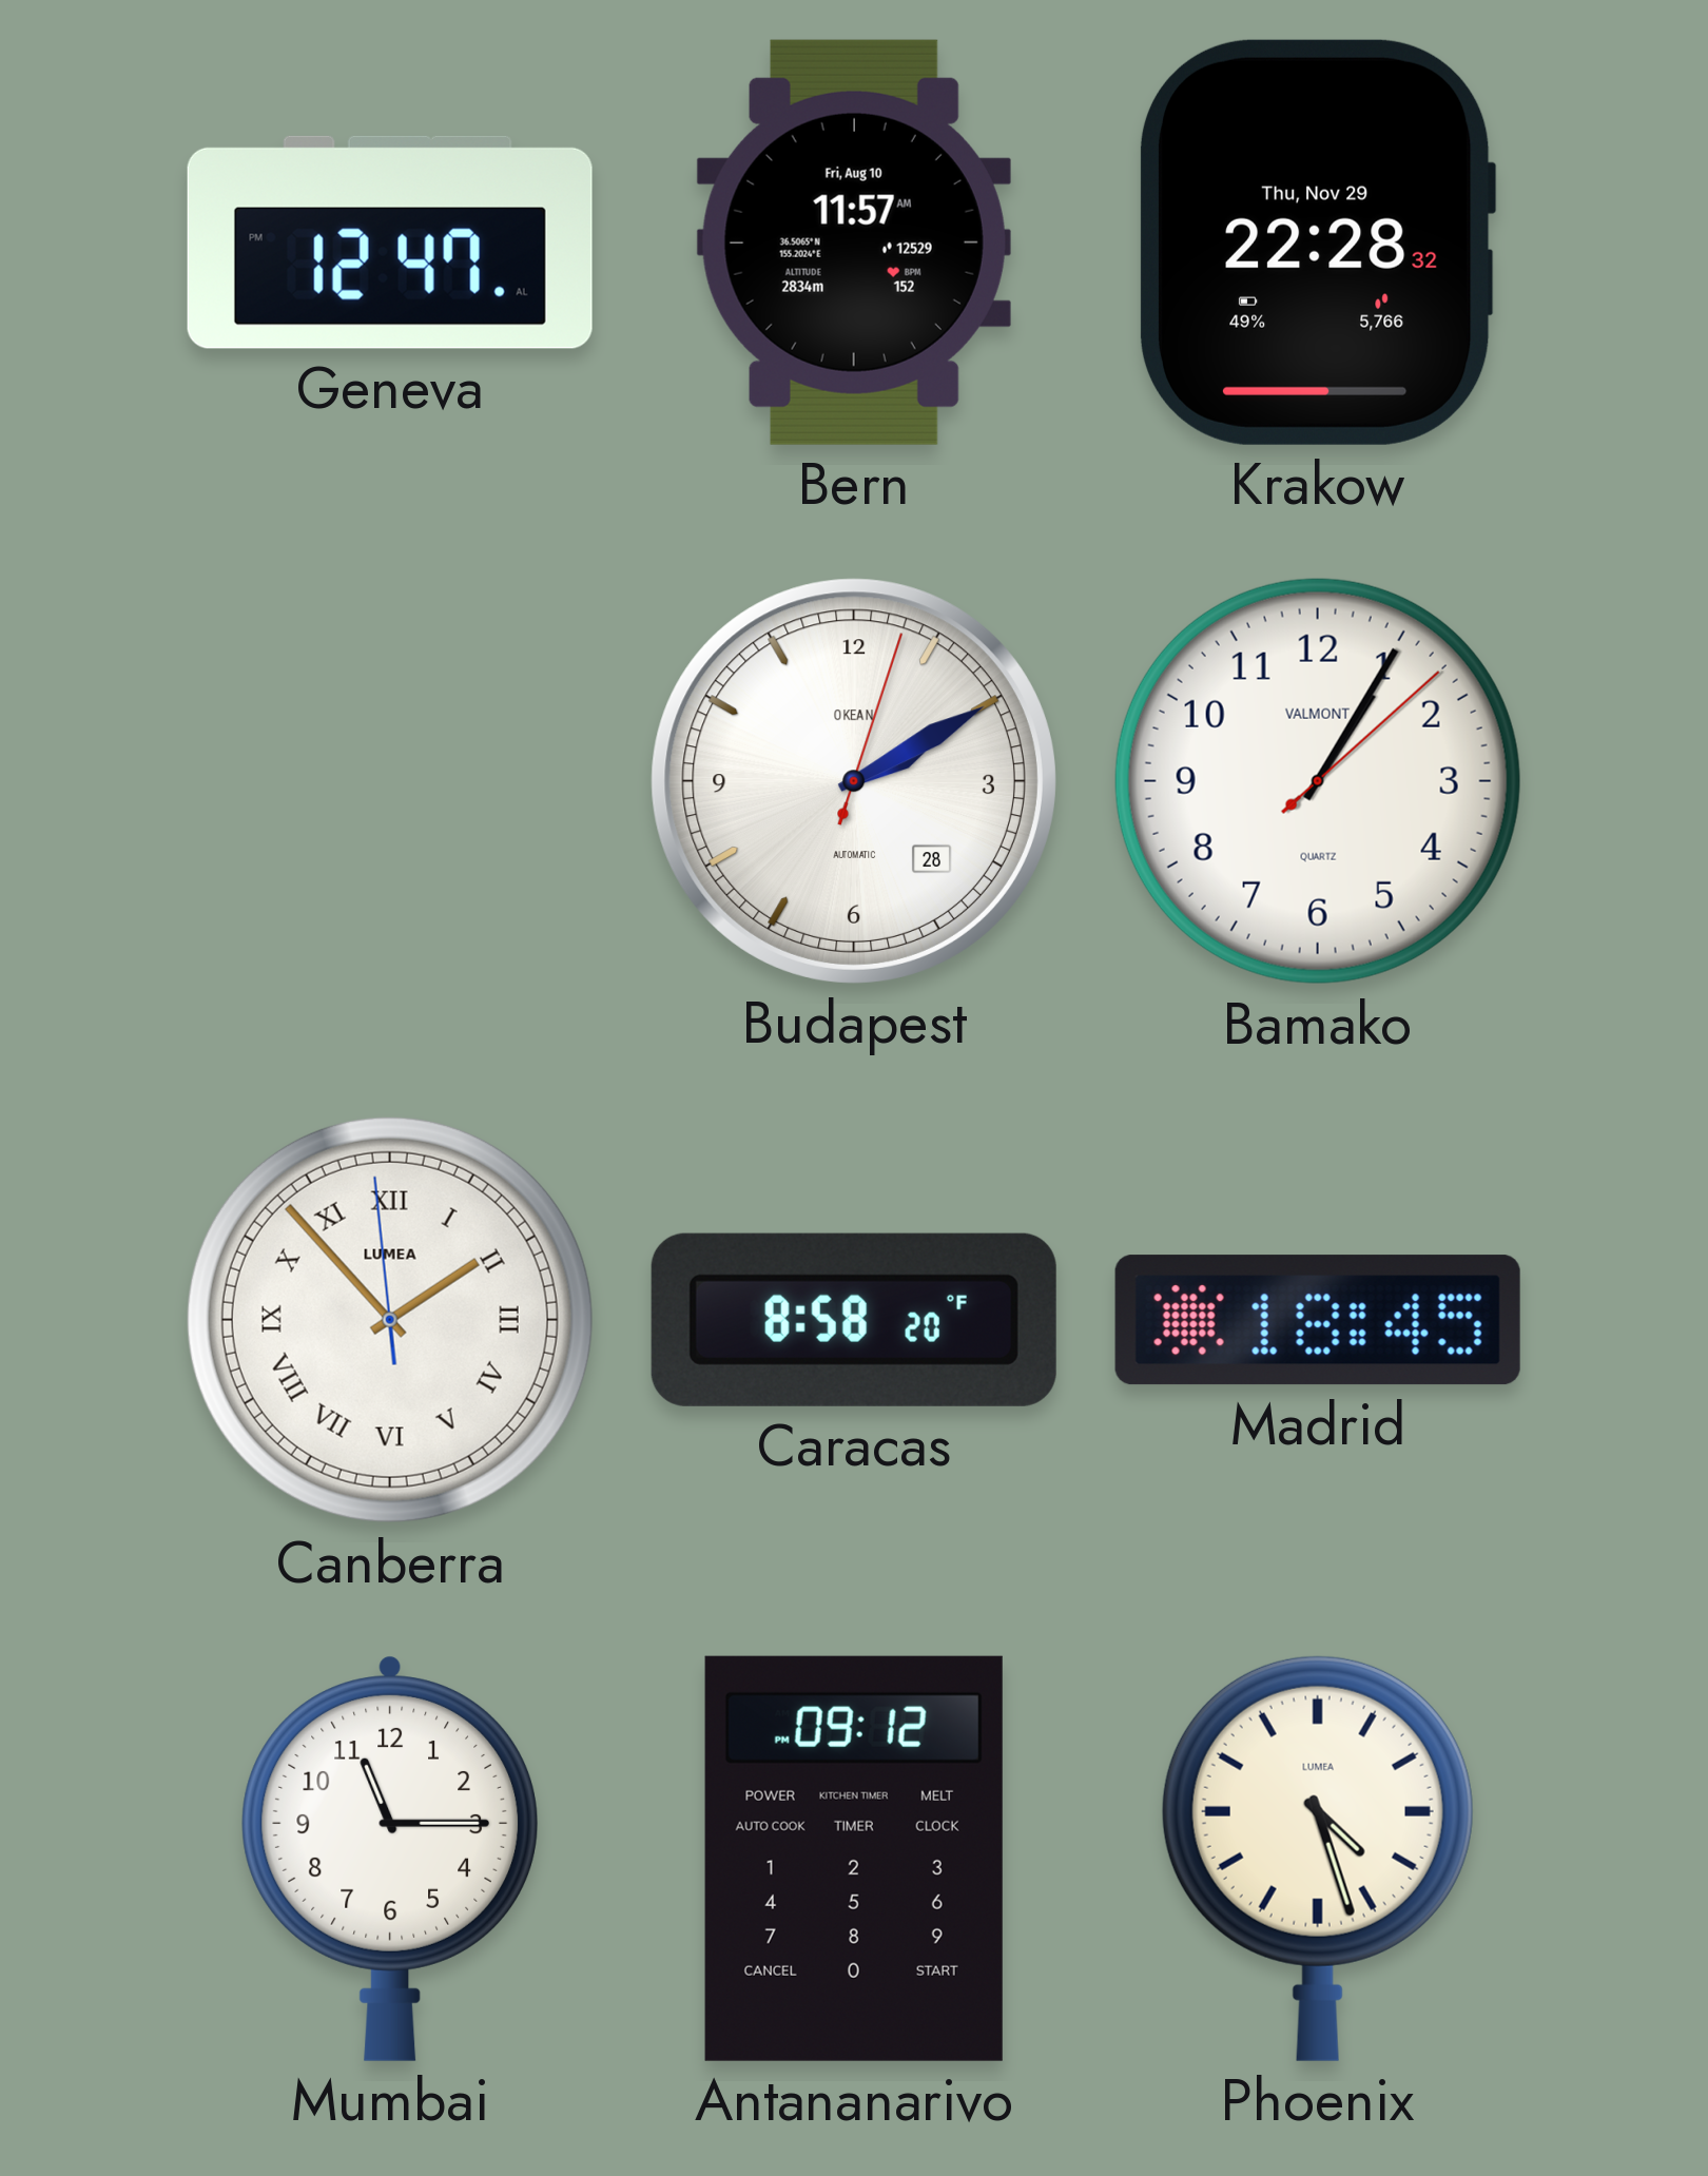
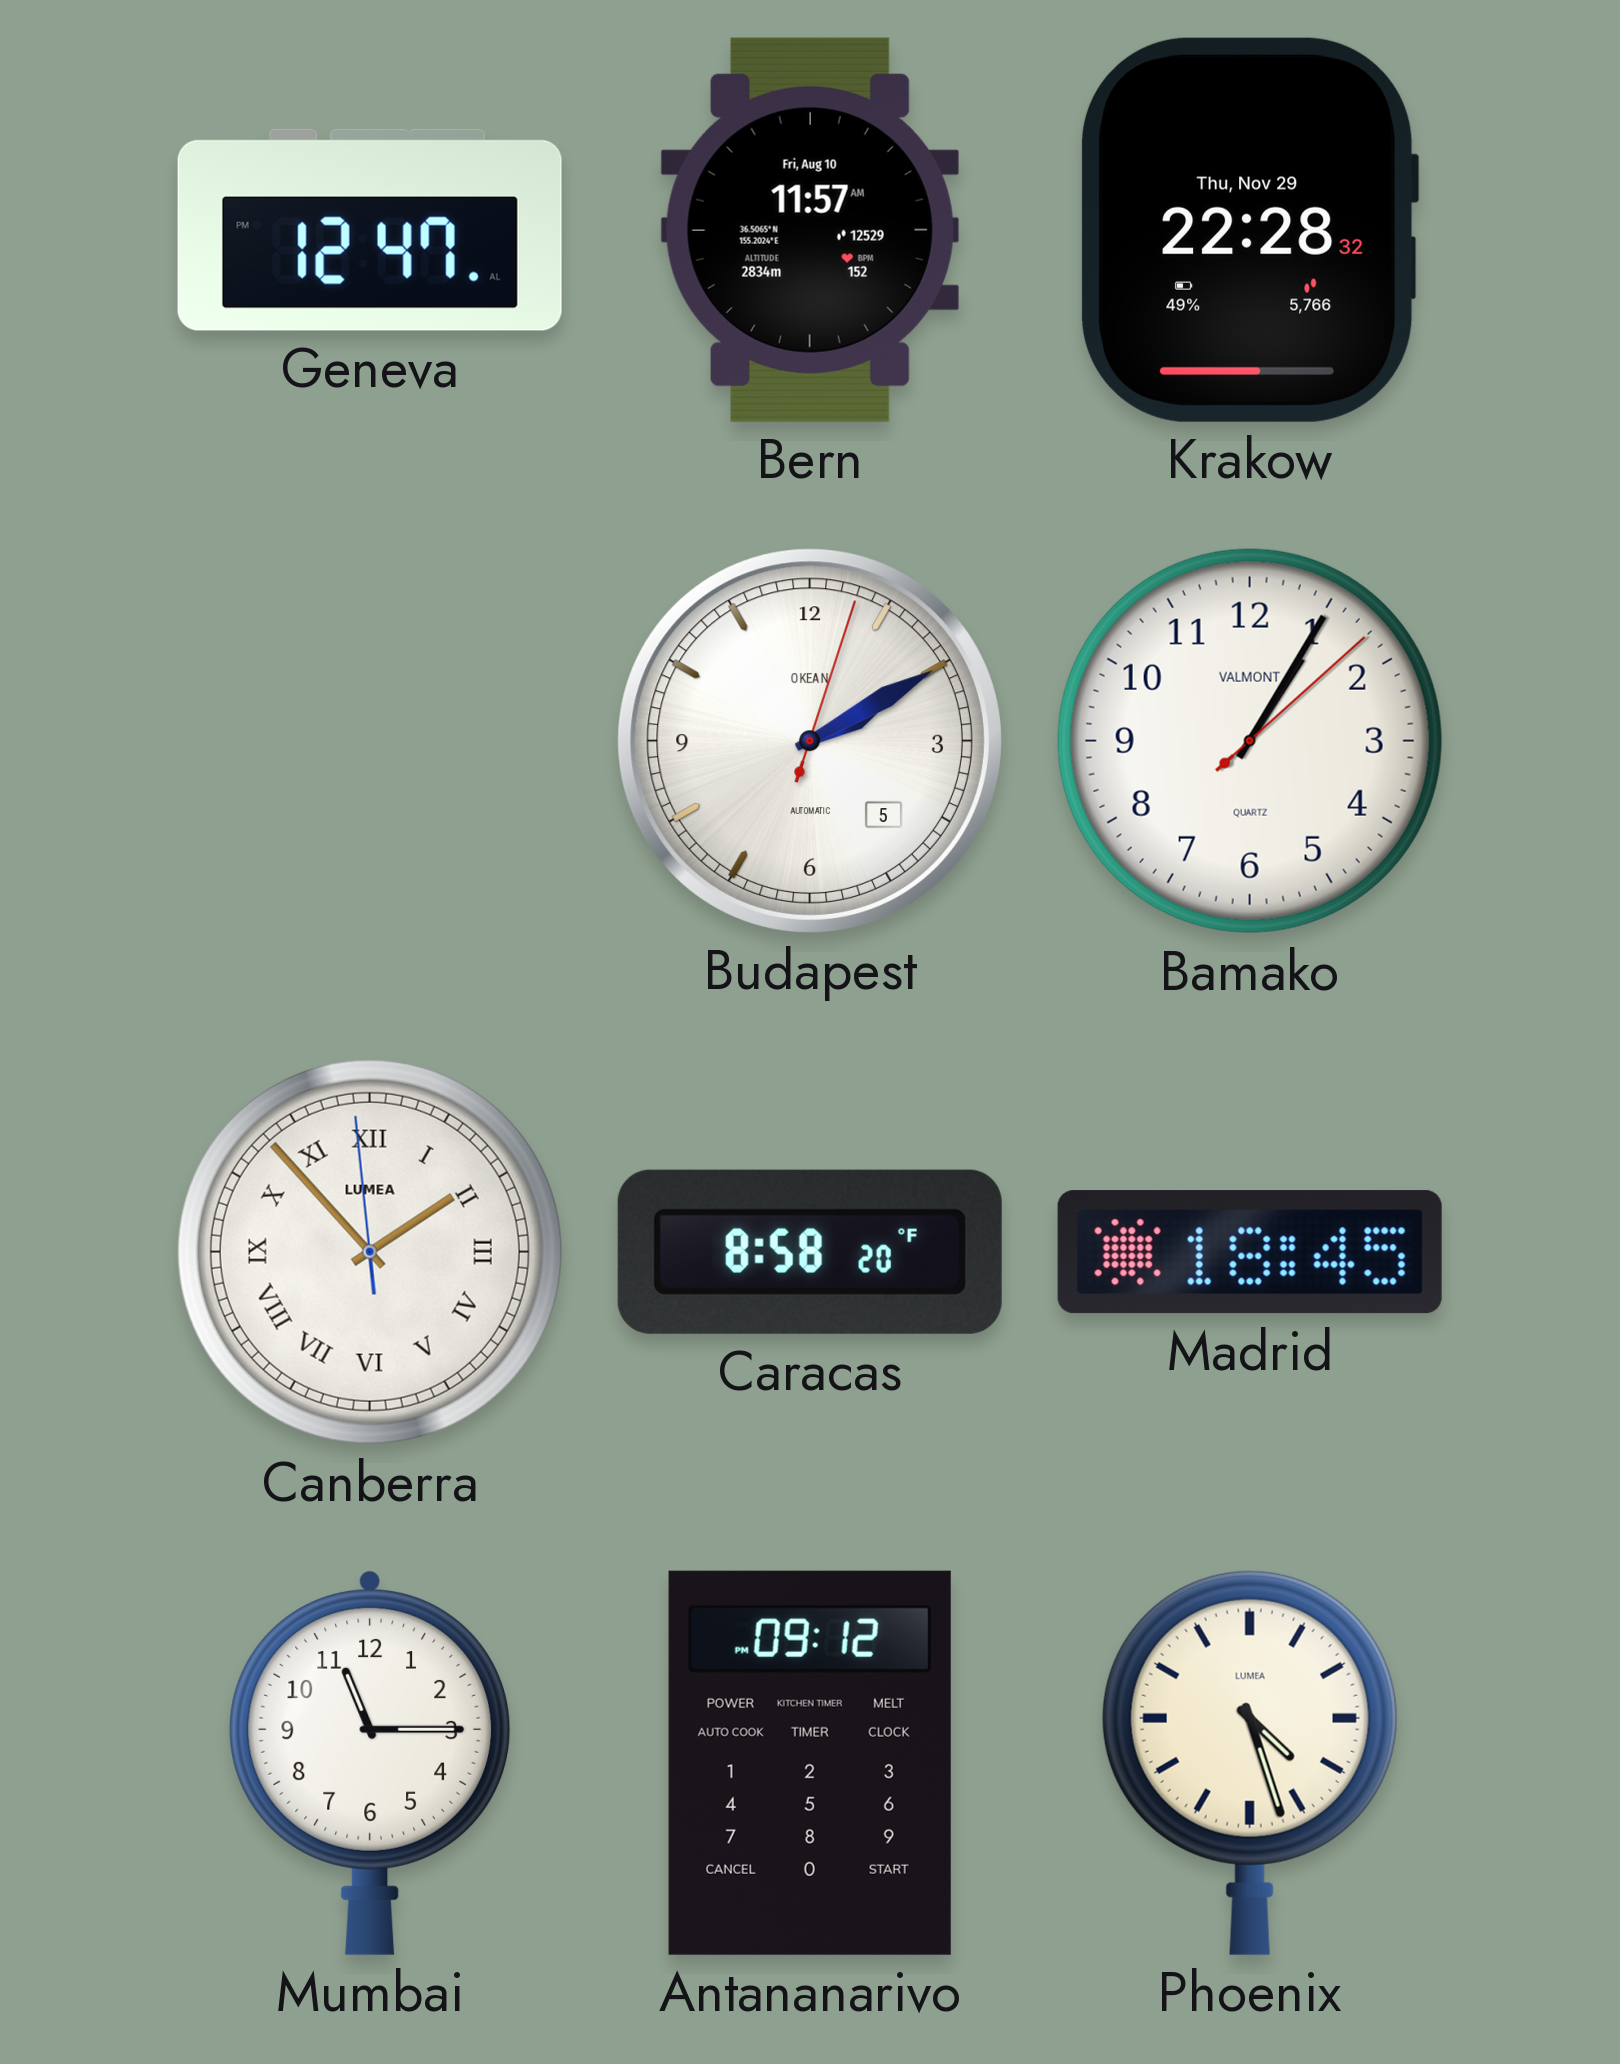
Budapest date: 28 -> 5 (810, 741)
